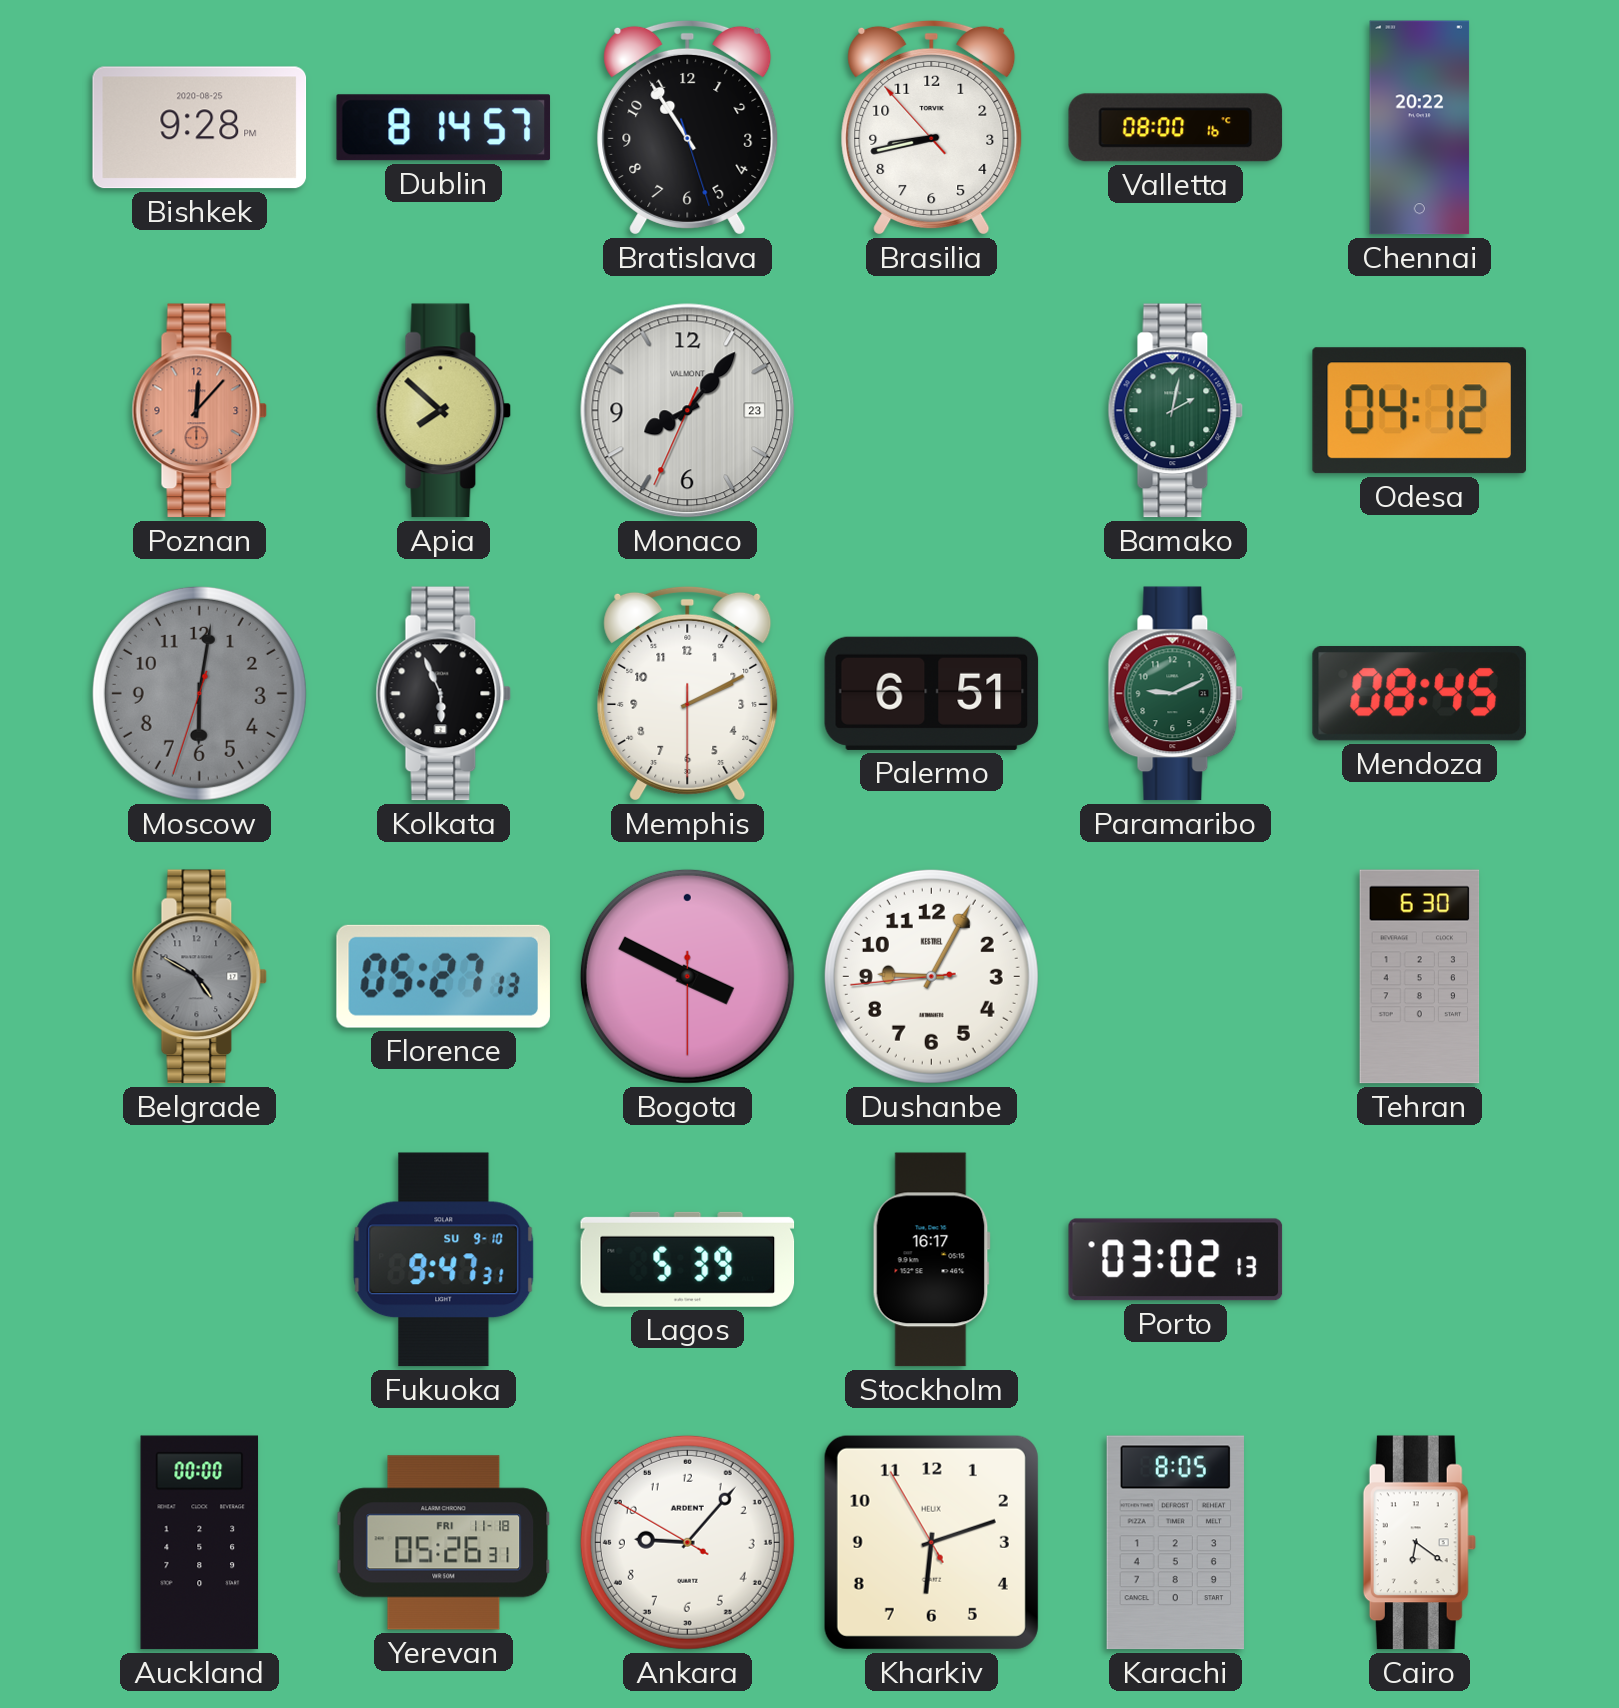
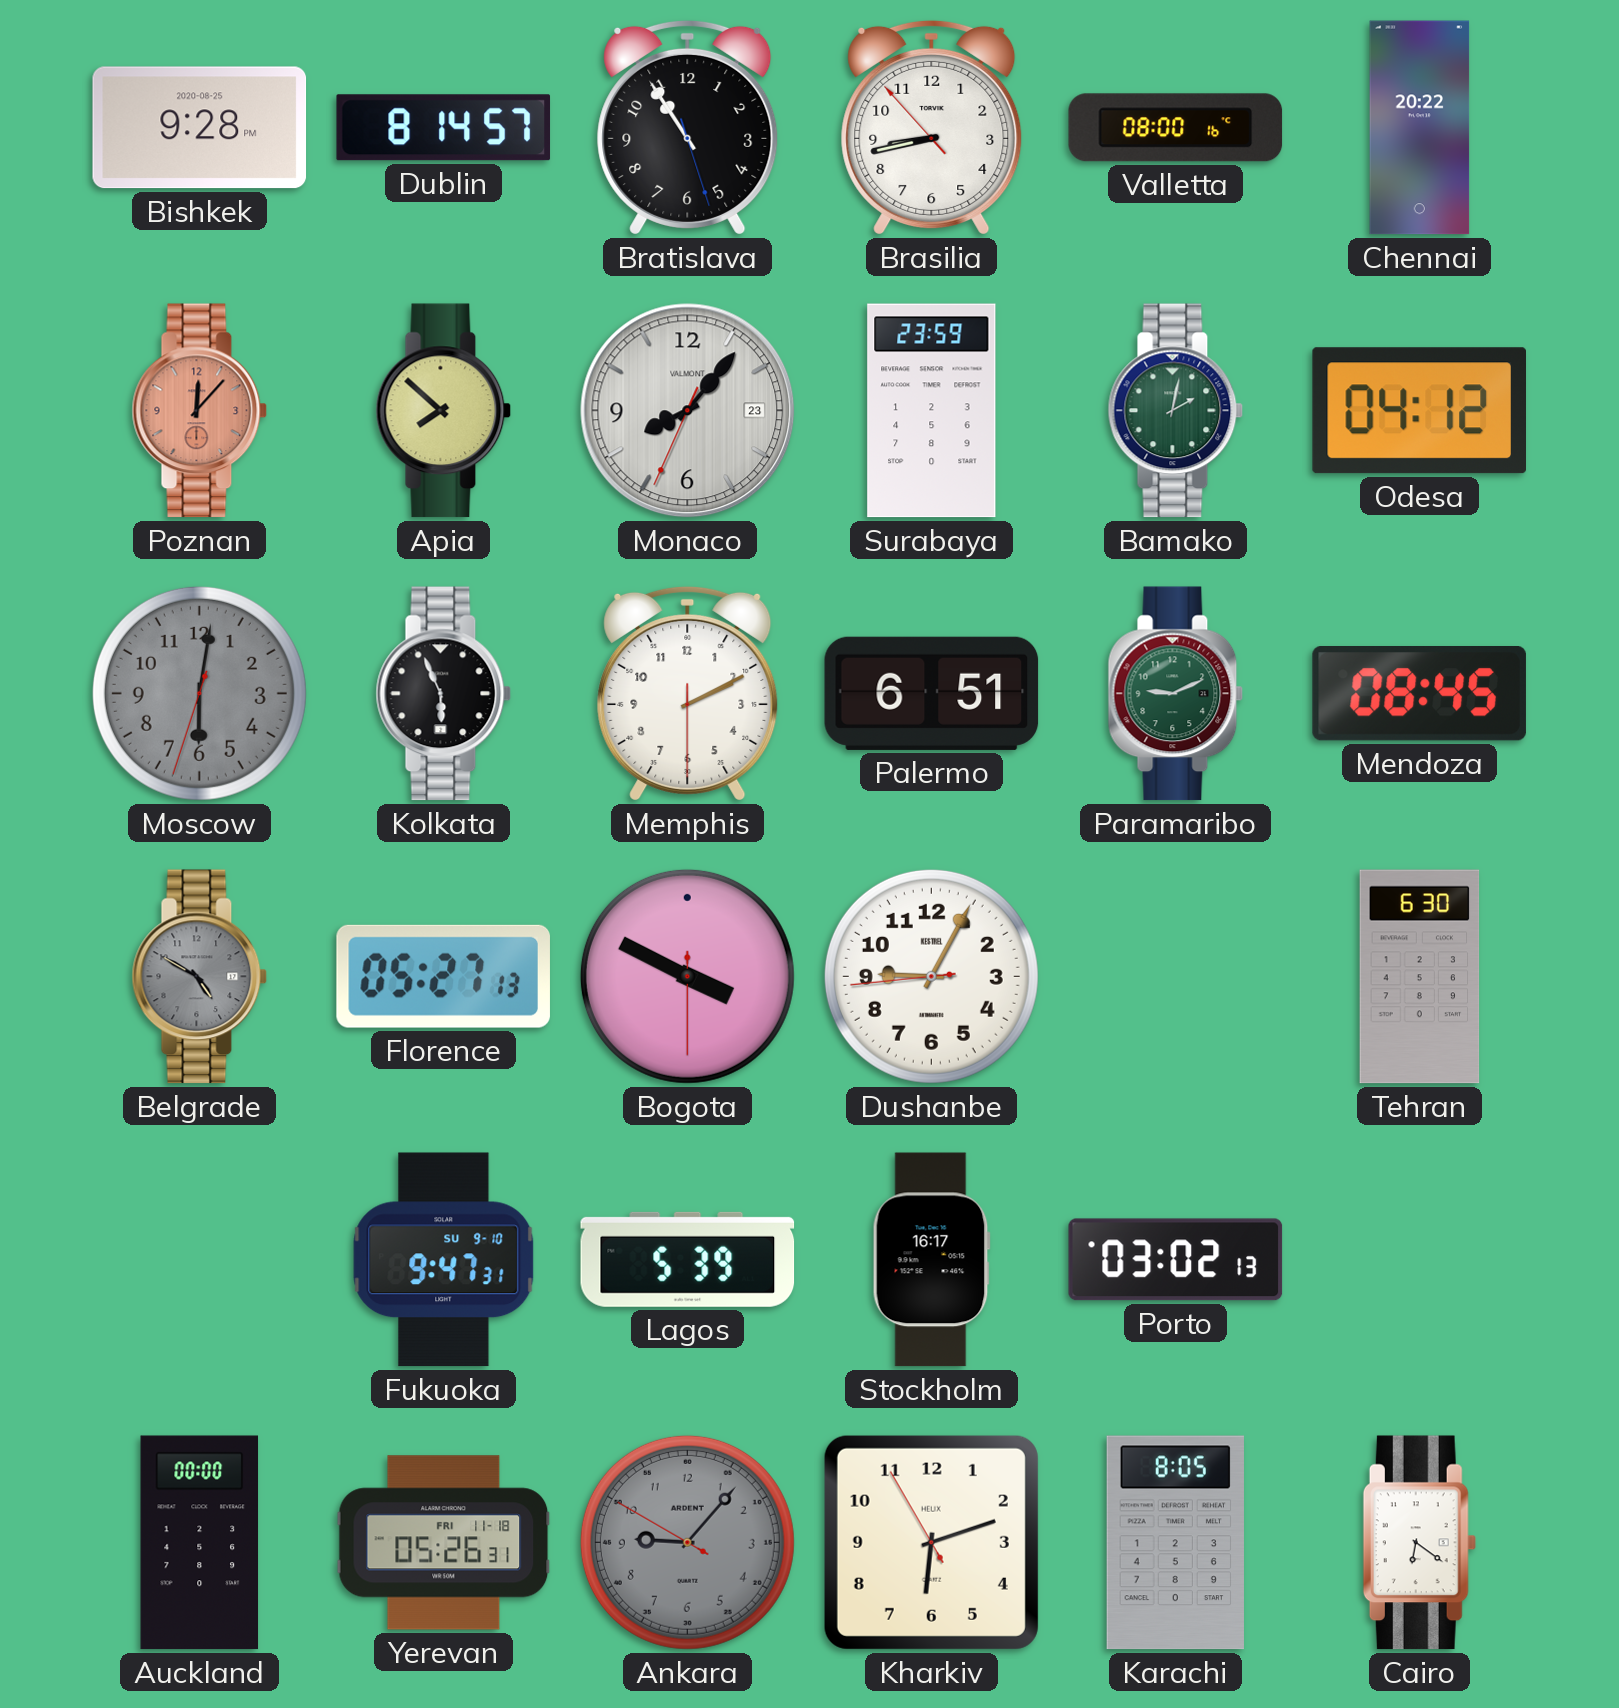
Surabaya: none -> 23:59 (932, 411)
Ankara dial: white -> grey (687, 1542)
